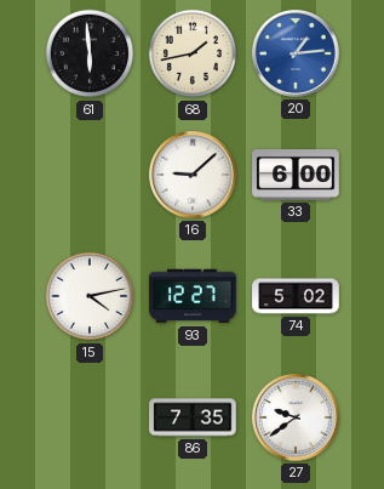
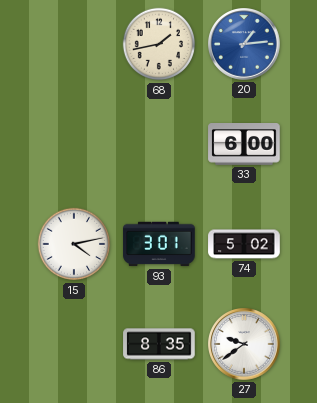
61: 5:59 -> none (90, 53)
16: 9:08 -> none (194, 176)
93: 12:27 -> 3:01 (159, 244)
86: 7:35 -> 8:35 (159, 344)
